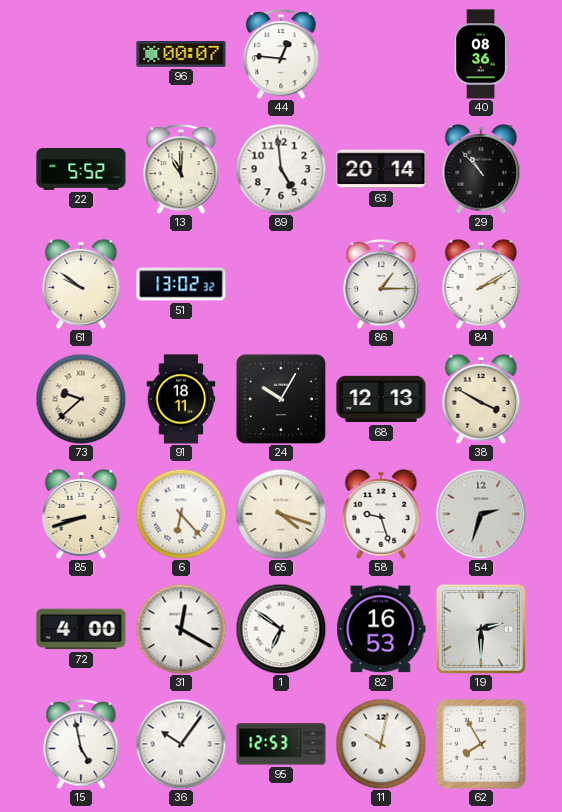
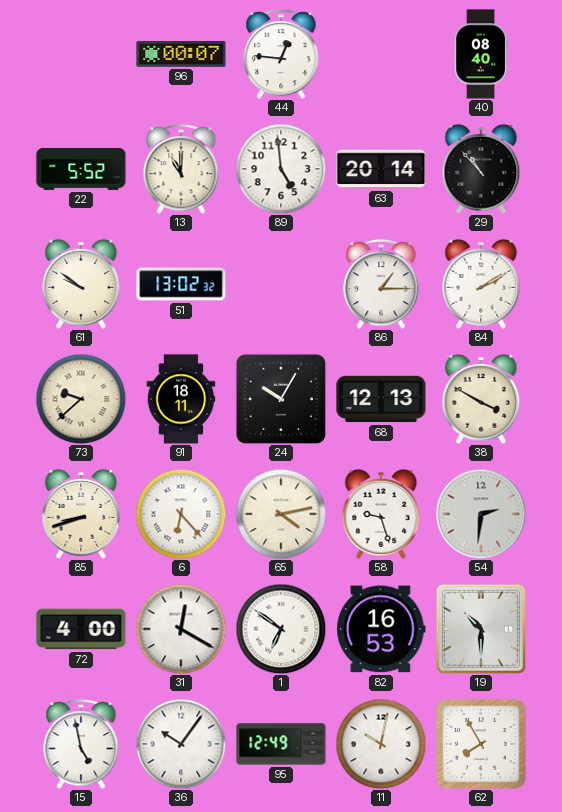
40: 08:36 -> 08:40 (481, 54)
65: 4:18 -> 4:13 (281, 514)
54: 2:33 -> 2:31 (481, 514)
19: 2:30 -> 10:30 (481, 629)
95: 12:53 -> 12:49 (281, 744)
